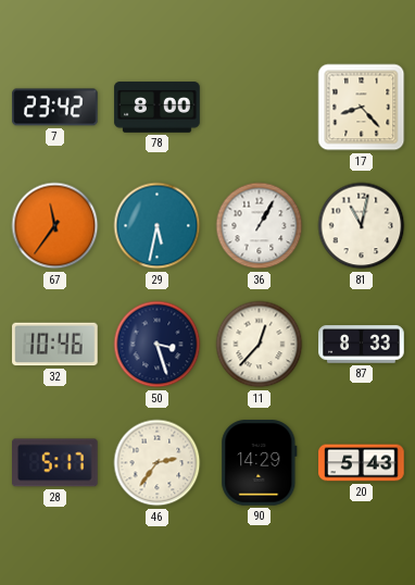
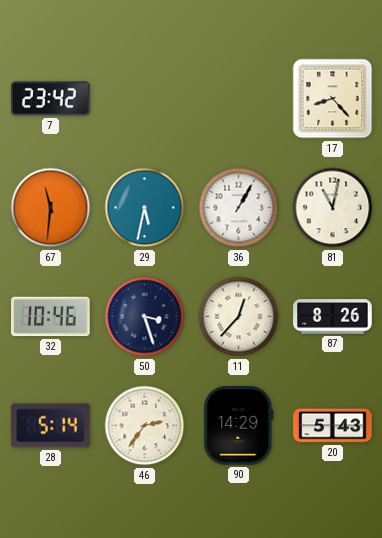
78: 8:00 -> none (158, 108)
67: 11:36 -> 11:31 (51, 208)
87: 8:33 -> 8:26 (333, 317)
28: 5:17 -> 5:14 (51, 426)
